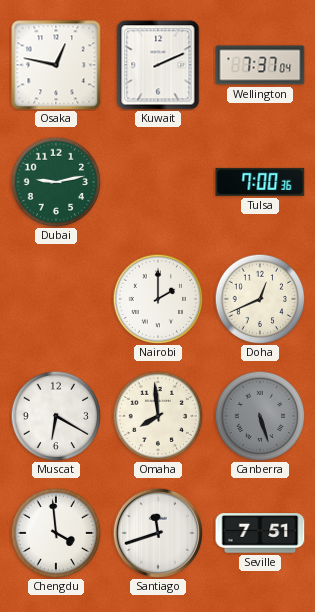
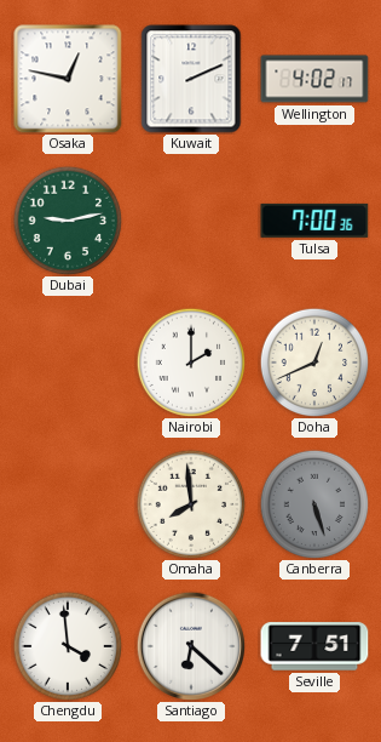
Wellington: 7:37 -> 4:02 (314, 79)
Muscat: 6:20 -> none (56, 416)
Santiago: 11:42 -> 6:22 (191, 646)
